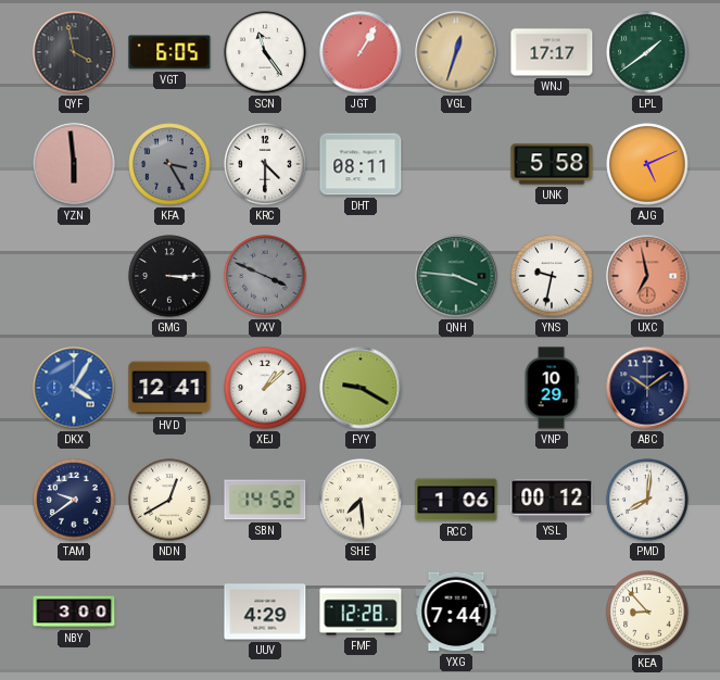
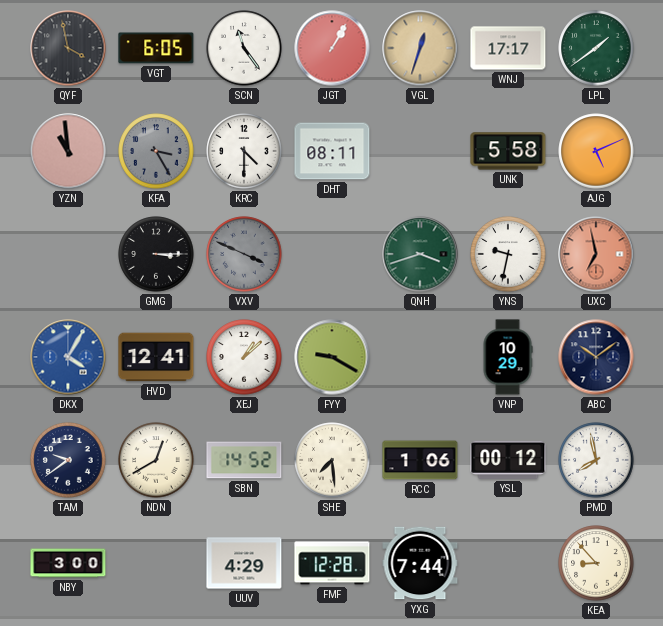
YZN: 5:59 -> 10:59 (68, 151)
QNH: 3:46 -> 3:42 (420, 254)
PMD: 8:01 -> 7:58 (596, 460)
